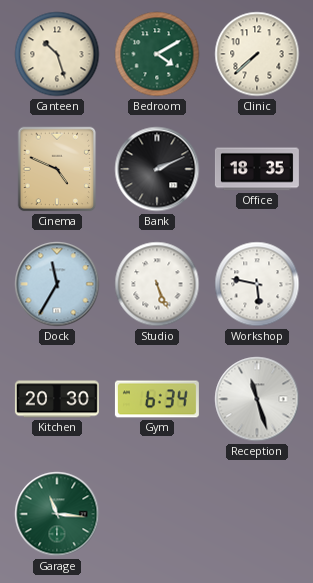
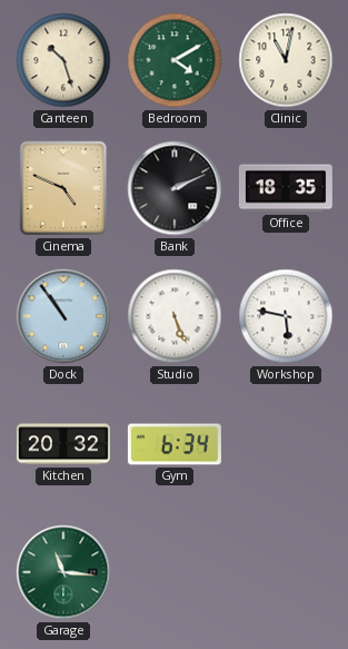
Clinic: 7:38 -> 11:02 (286, 60)
Dock: 11:35 -> 10:54 (63, 316)
Kitchen: 20:30 -> 20:32 (63, 444)
Reception: 11:27 -> none (257, 399)
